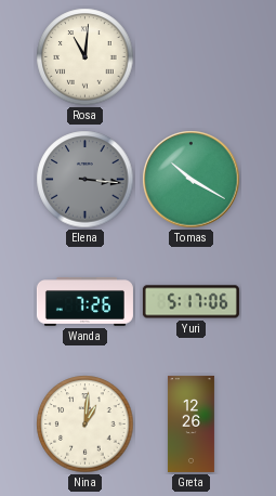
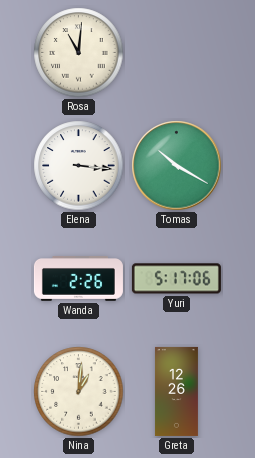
Elena dial: grey -> white (79, 166)
Wanda: 7:26 -> 2:26 (78, 279)
